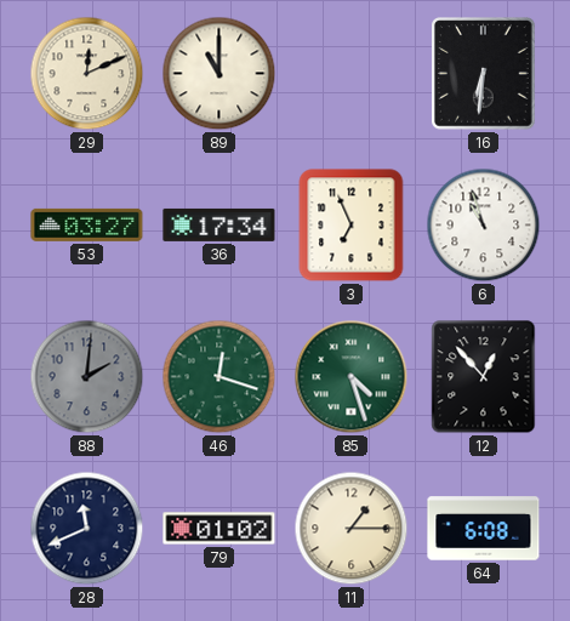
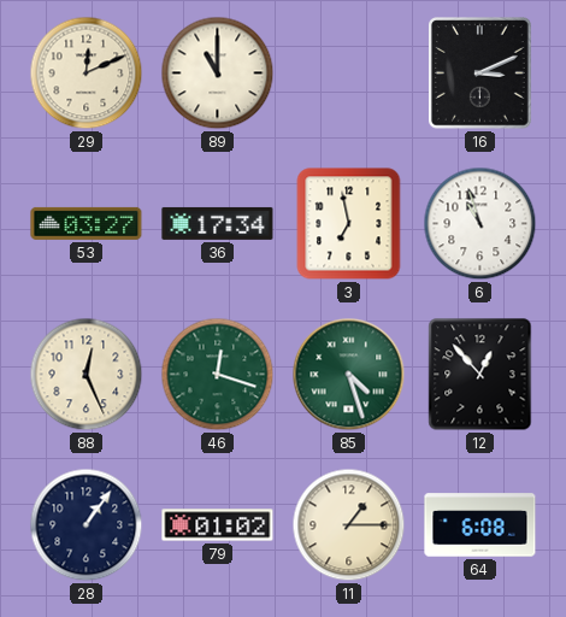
16: 6:31 -> 3:11 (480, 74)
3: 6:56 -> 6:58 (349, 224)
88: 2:01 -> 12:26 (87, 375)
88 dial: grey -> cream (87, 375)
28: 11:41 -> 1:06 (87, 525)
